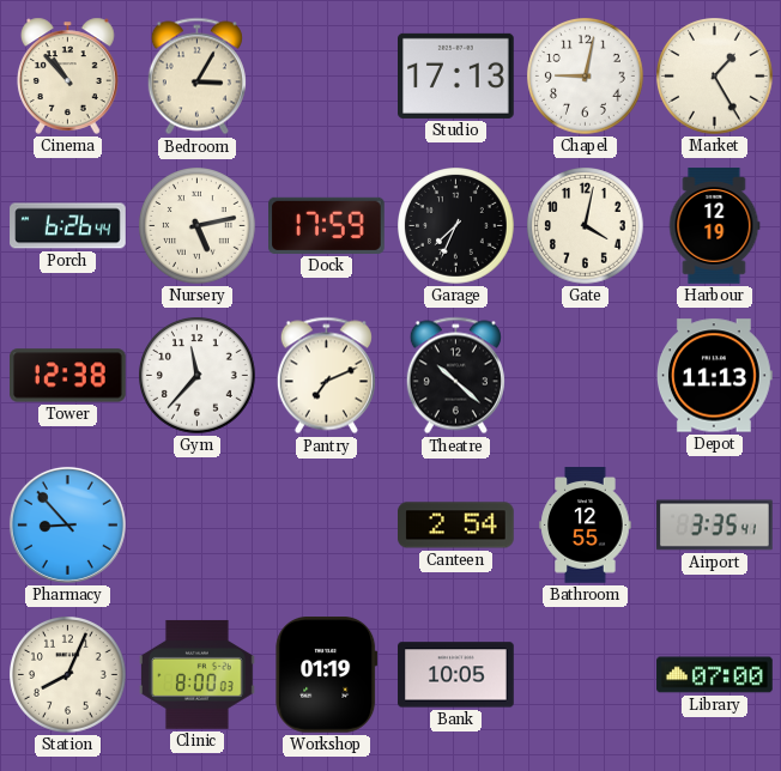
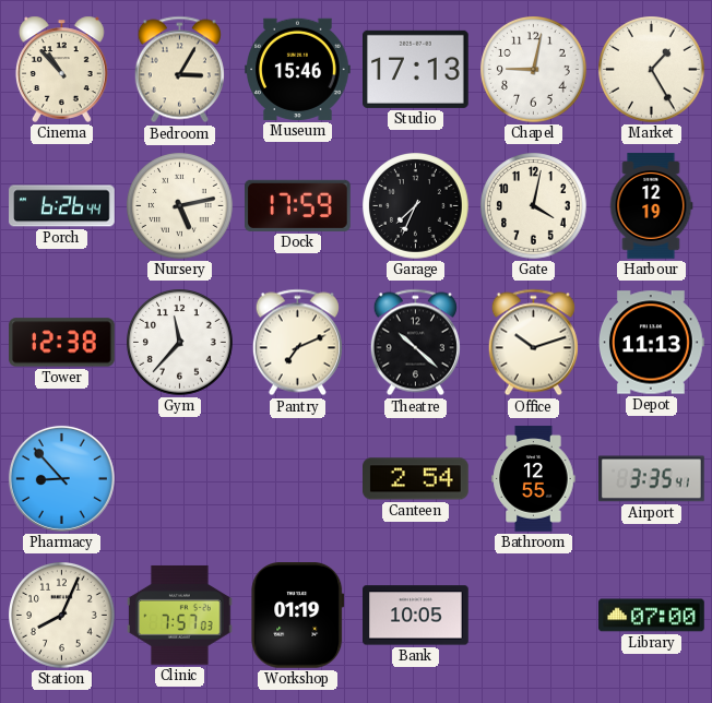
Museum: none -> 15:46 (298, 69)
Office: none -> 10:12 (533, 343)
Clinic: 8:00 -> 7:57 (180, 615)
